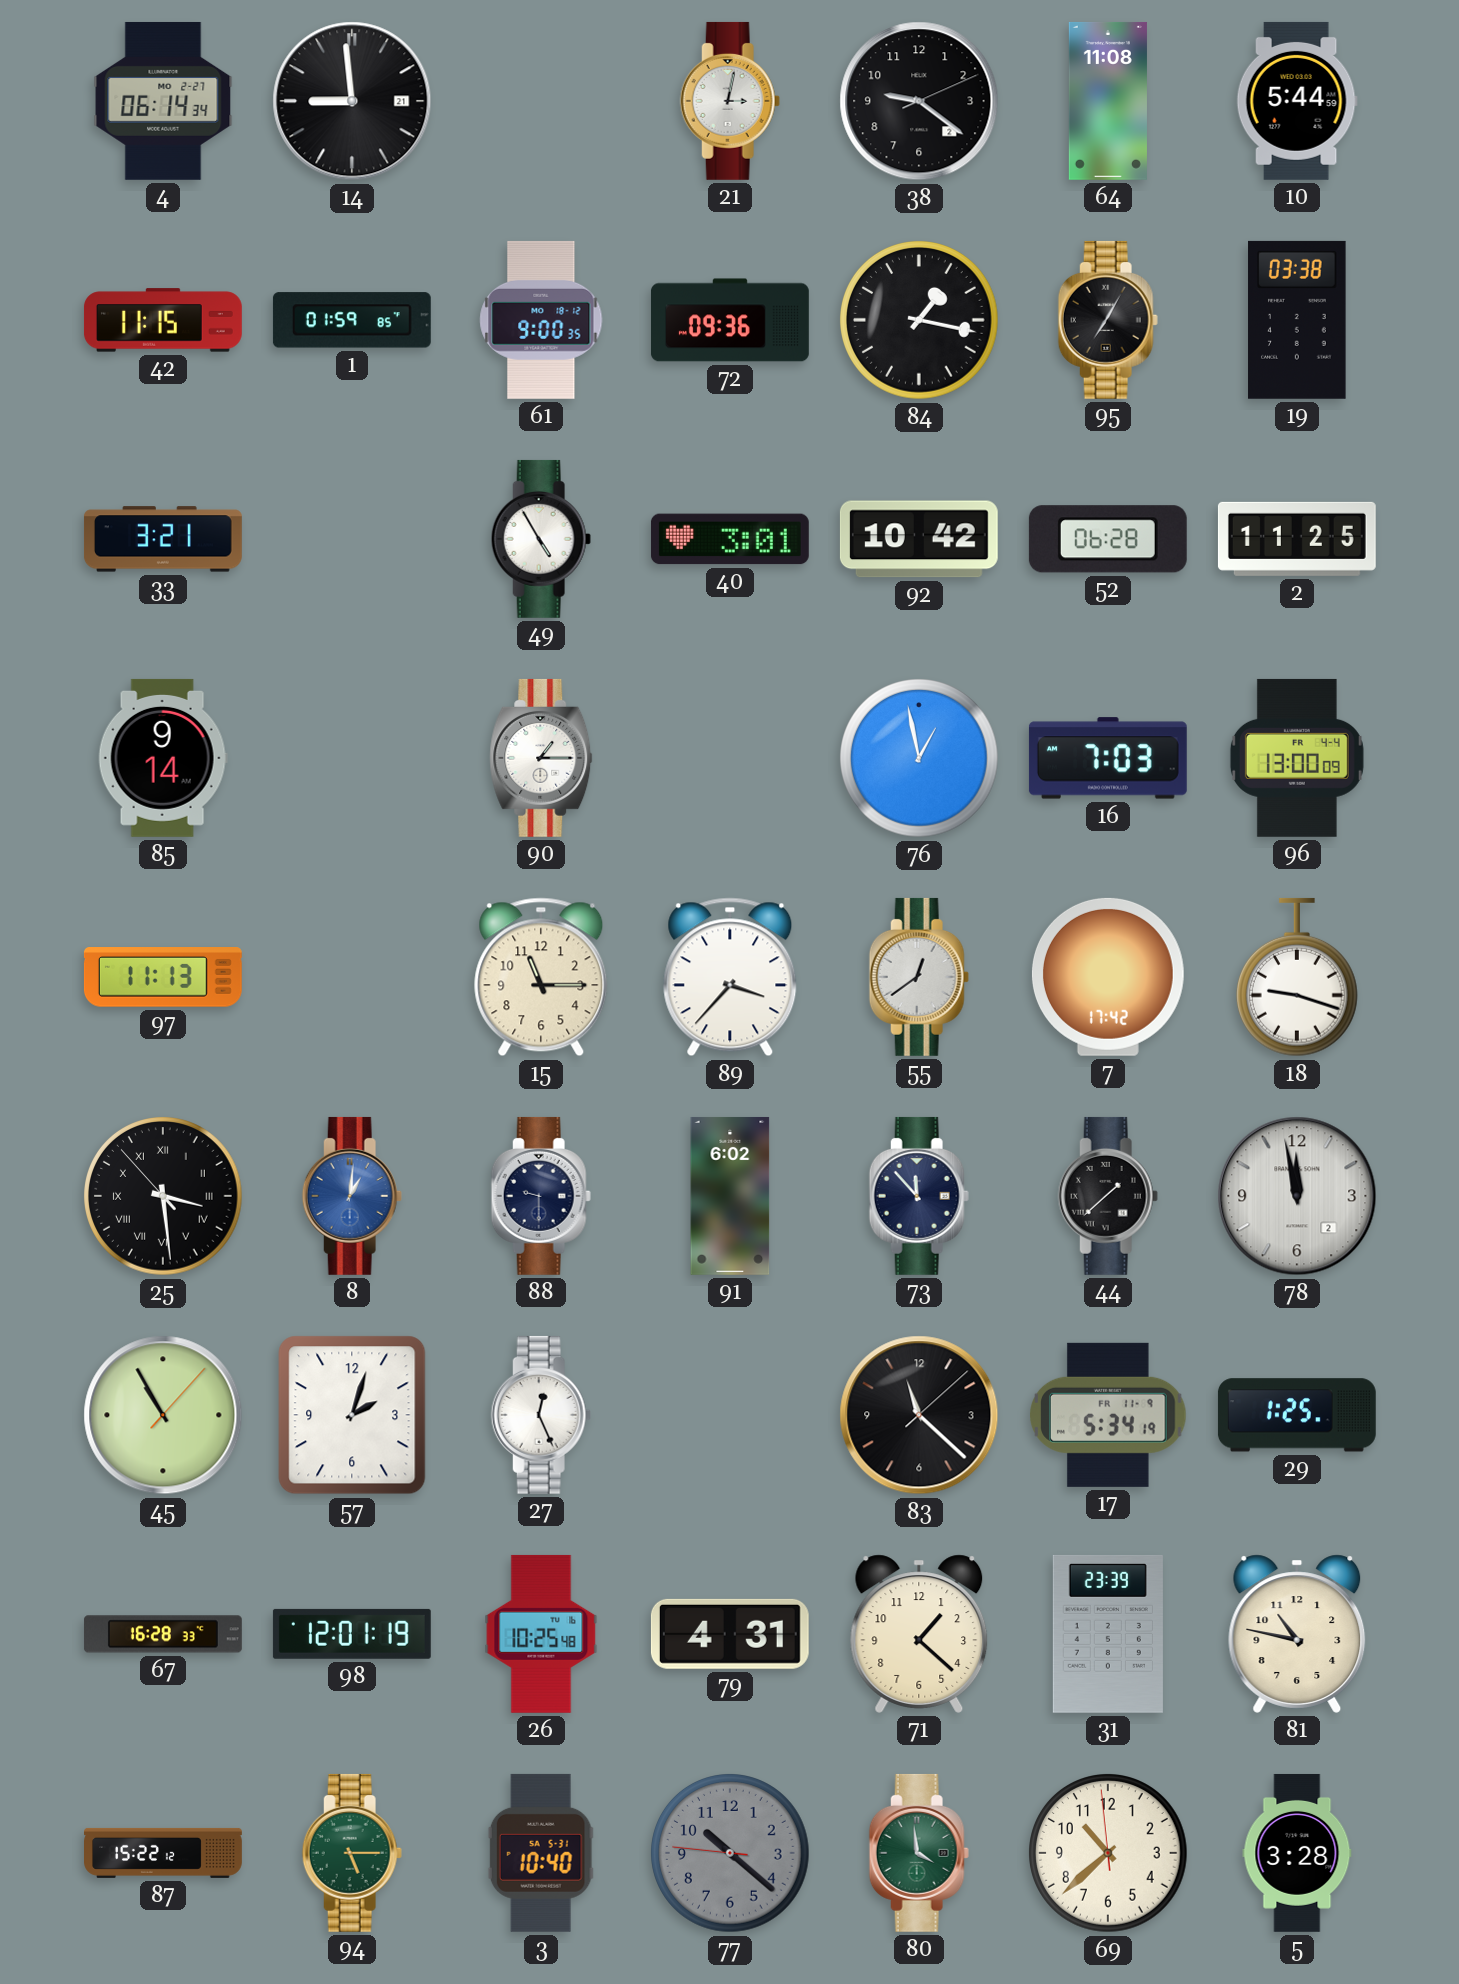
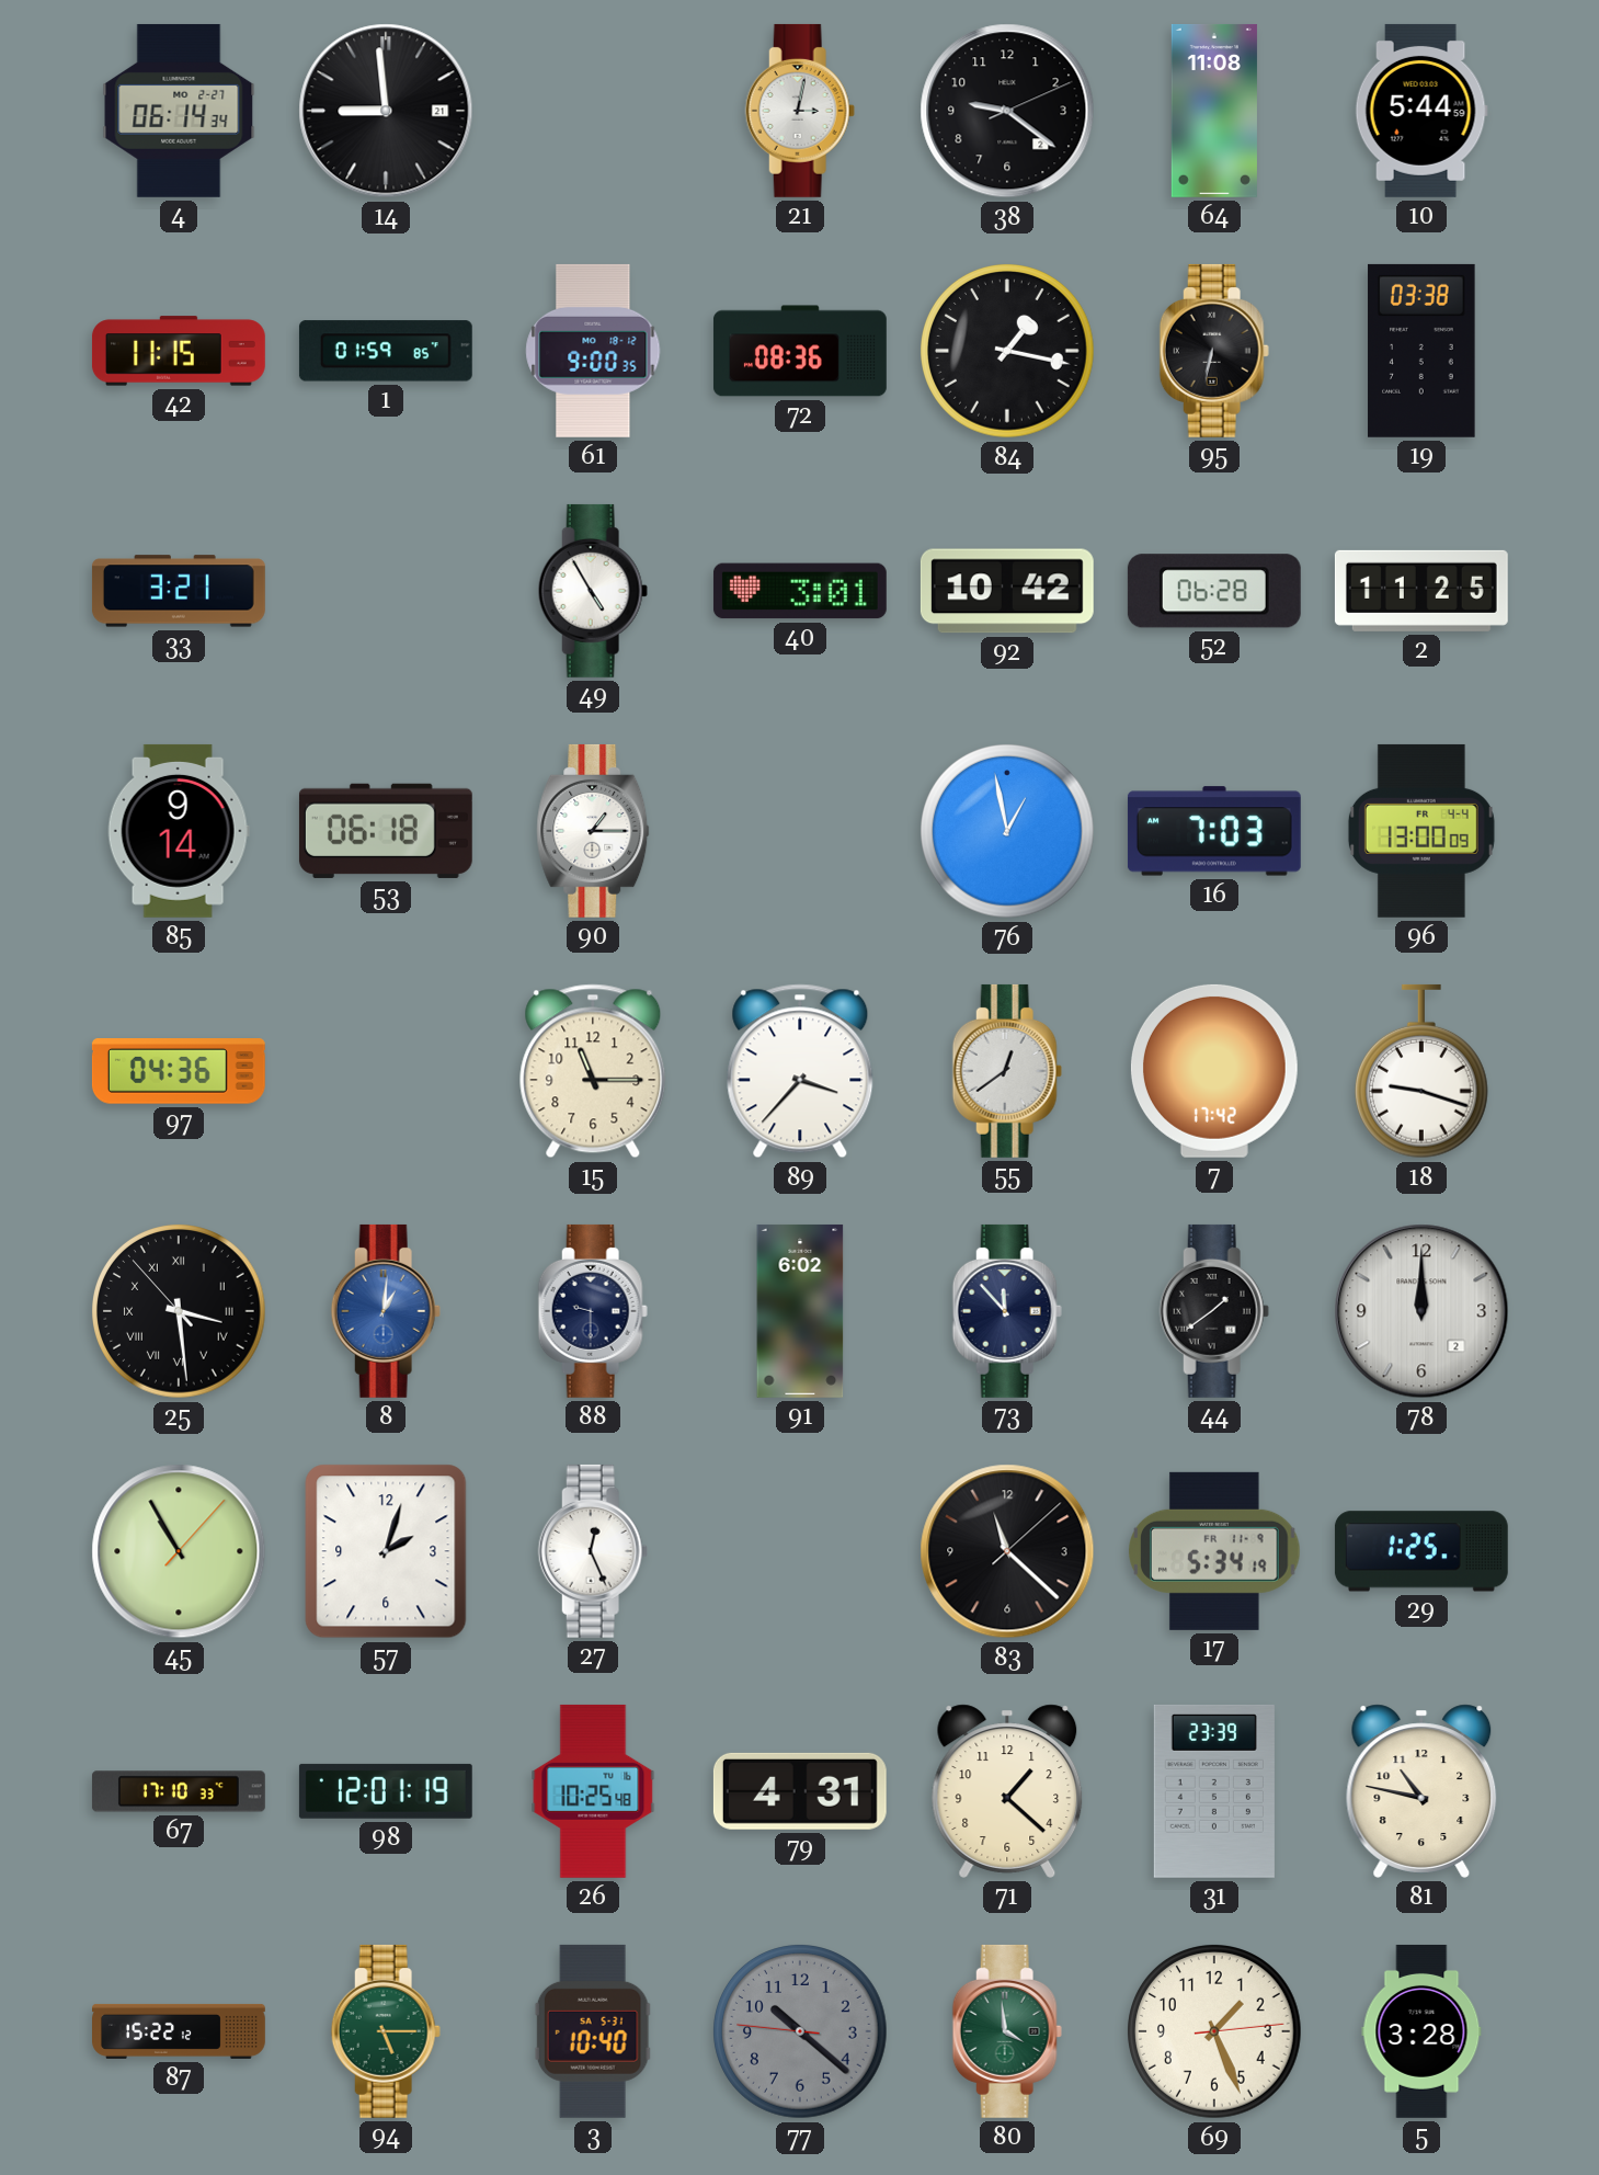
72: 09:36 -> 08:36 (800, 351)
95: 7:05 -> 6:32 (1214, 351)
53: none -> 06:18 (386, 831)
97: 11:13 -> 04:36 (179, 1072)
44: 1:38 -> 1:39 (1214, 1311)
78: 11:58 -> 12:00 (1421, 1311)
67: 16:28 -> 17:10 (179, 1791)
69: 10:37 -> 1:26 (1214, 2031)
